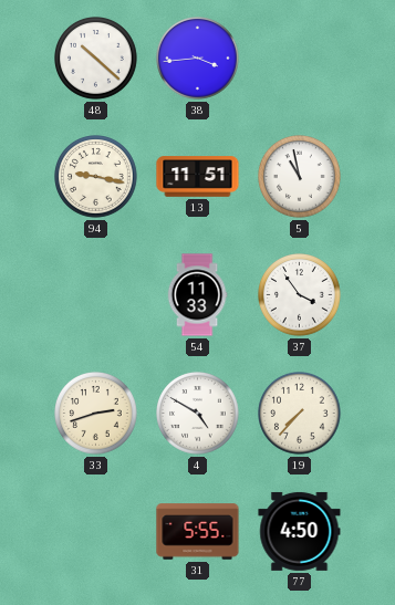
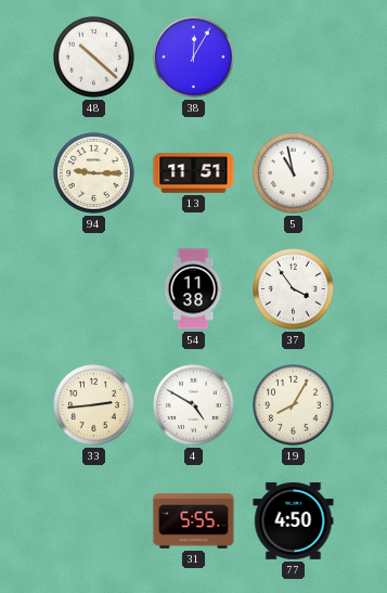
38: 3:44 -> 12:05 (194, 57)
94: 9:17 -> 9:15 (94, 173)
54: 11:33 -> 11:38 (193, 289)
33: 2:42 -> 2:44 (94, 405)
19: 7:37 -> 8:05 (294, 405)
